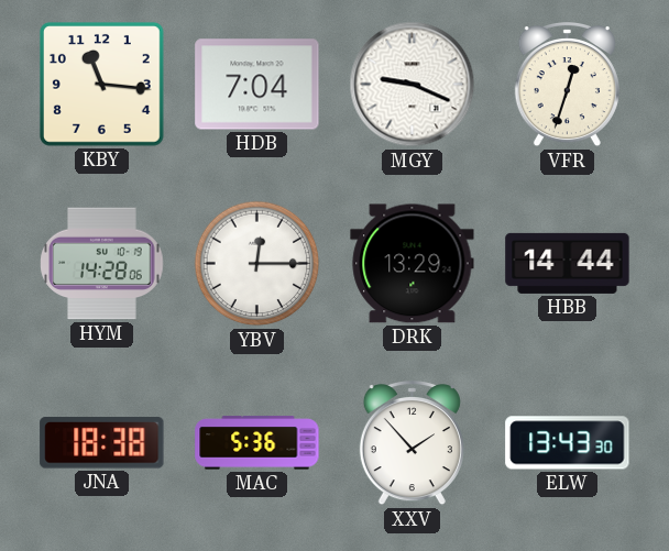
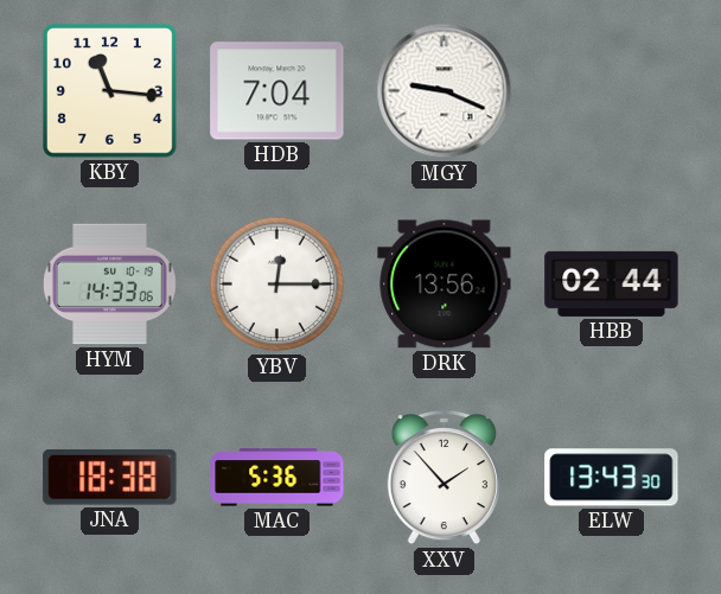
VFR: 12:33 -> none (567, 86)
HYM: 14:28 -> 14:33 (110, 285)
DRK: 13:29 -> 13:56 (445, 285)
HBB: 14:44 -> 02:44 (612, 283)
